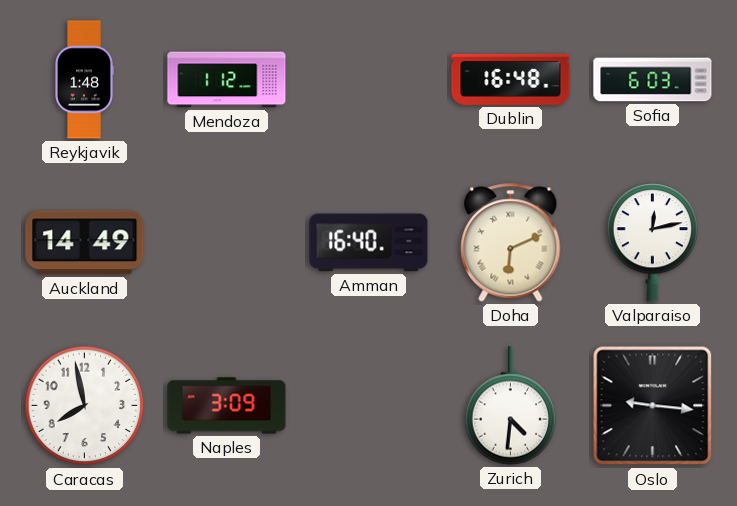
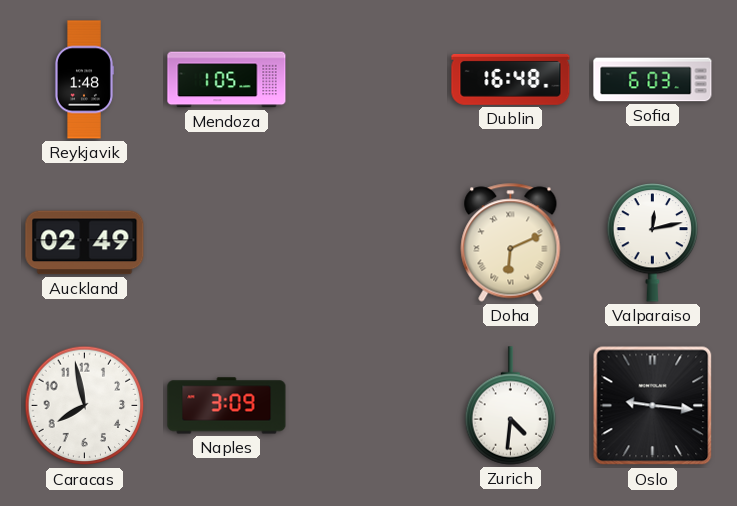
Mendoza: 1:12 -> 1:05 (227, 80)
Auckland: 14:49 -> 02:49 (85, 243)
Amman: 16:40 -> none (369, 243)
